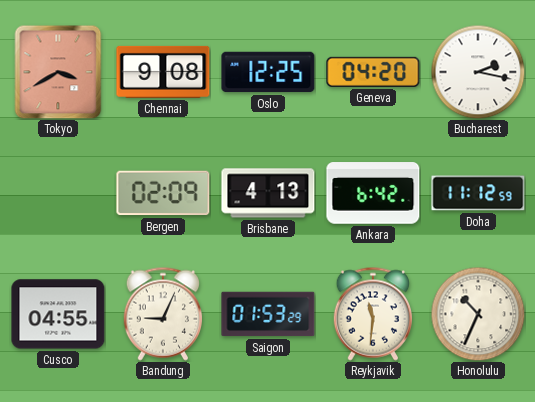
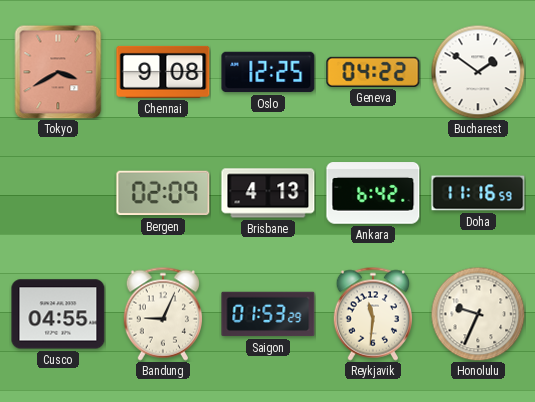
Geneva: 04:20 -> 04:22 (373, 72)
Bucharest: 2:17 -> 1:51 (478, 72)
Doha: 11:12 -> 11:16 (478, 193)
Honolulu: 10:34 -> 9:34 (478, 314)
